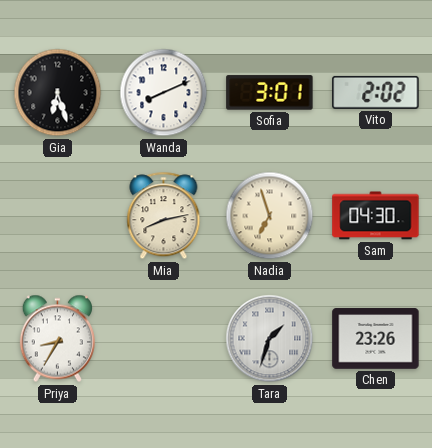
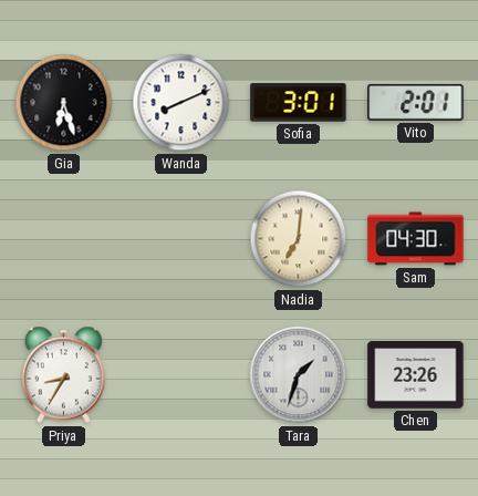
Vito: 2:02 -> 2:01 (416, 102)
Mia: 8:13 -> none (164, 216)
Nadia: 6:57 -> 7:01 (299, 239)
